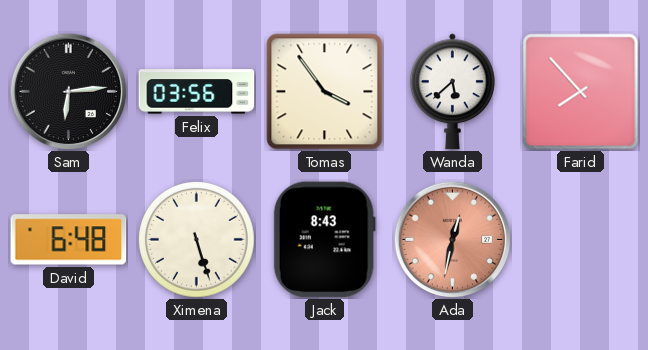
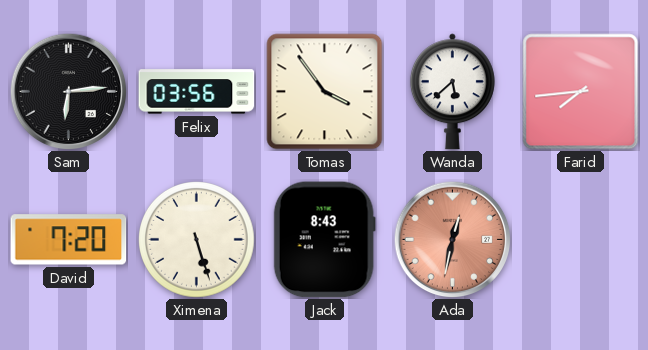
Farid: 7:53 -> 7:44 (581, 92)
David: 6:48 -> 7:20 (69, 240)
